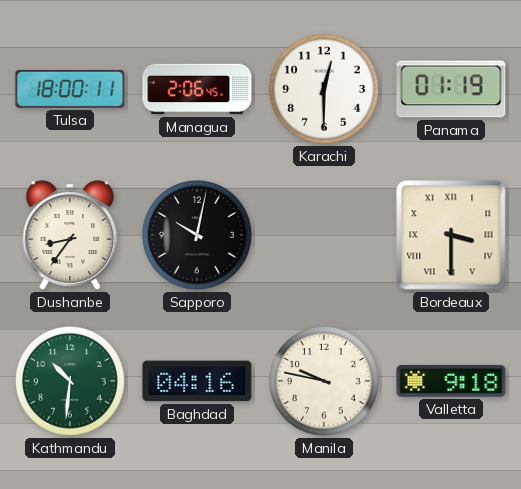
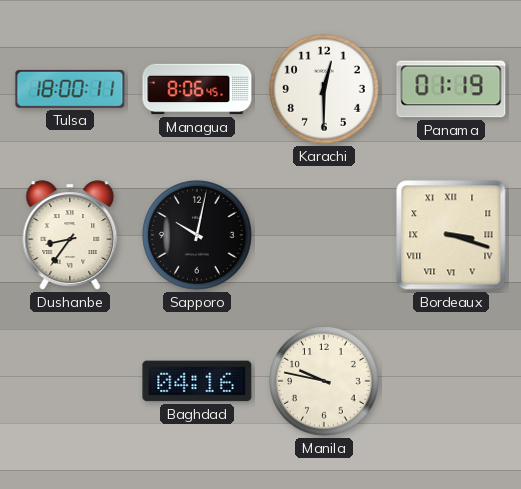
Managua: 2:06 -> 8:06 (197, 89)
Bordeaux: 3:30 -> 3:18 (451, 235)
Kathmandu: 10:31 -> none (71, 382)
Valletta: 9:18 -> none (451, 381)
